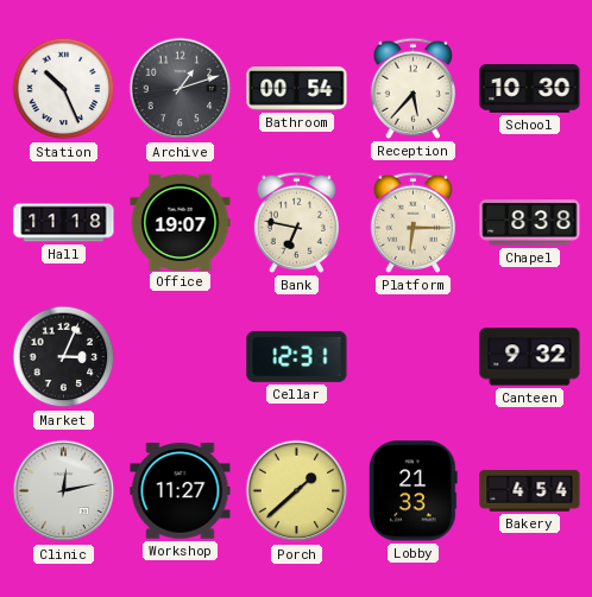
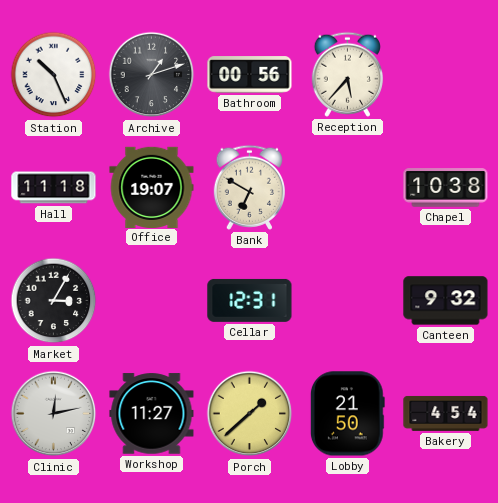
Bathroom: 00:54 -> 00:56 (250, 75)
School: 10:30 -> none (530, 89)
Bank: 6:47 -> 6:50 (249, 187)
Platform: 6:15 -> none (412, 222)
Chapel: 8:38 -> 10:38 (446, 188)
Market: 3:04 -> 3:05 (54, 301)
Lobby: 21:33 -> 21:50 (347, 414)
